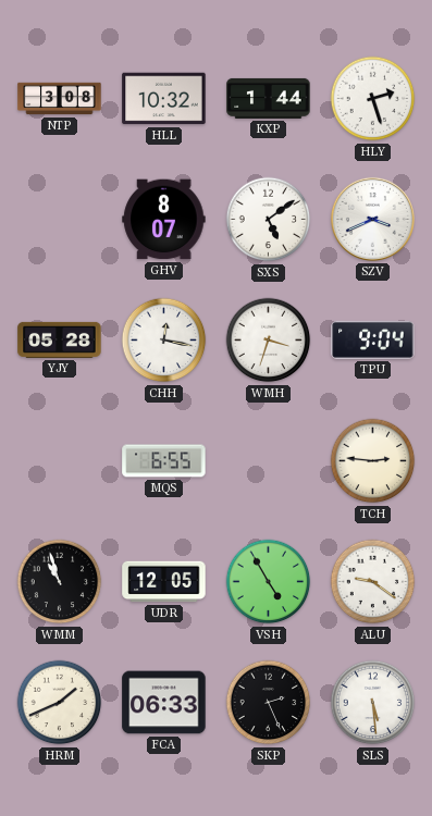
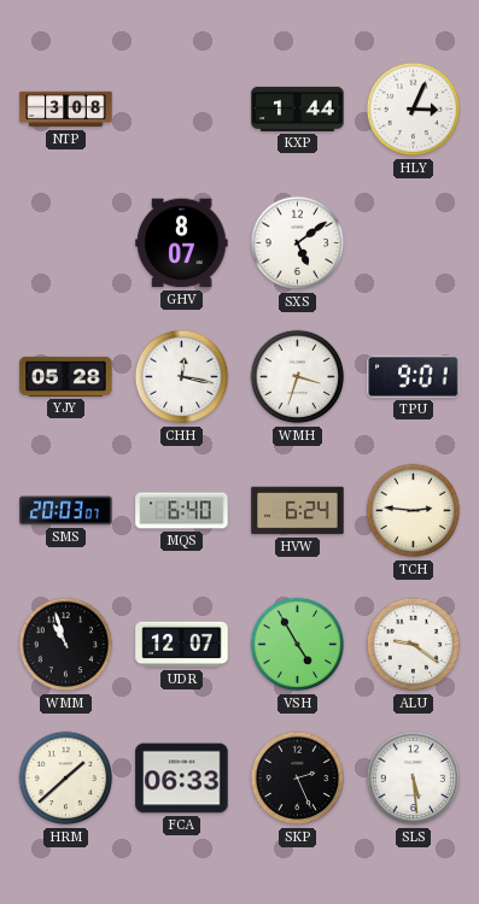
HLL: 10:32 -> none (164, 99)
HLY: 2:27 -> 3:04 (414, 110)
SZV: 3:41 -> none (372, 219)
TPU: 9:04 -> 9:01 (414, 376)
SMS: none -> 20:03 (66, 511)
MQS: 6:55 -> 6:40 (182, 511)
HVW: none -> 6:24 (298, 511)
UDR: 12:05 -> 12:07 (182, 645)
HRM: 1:41 -> 1:38 (66, 779)
